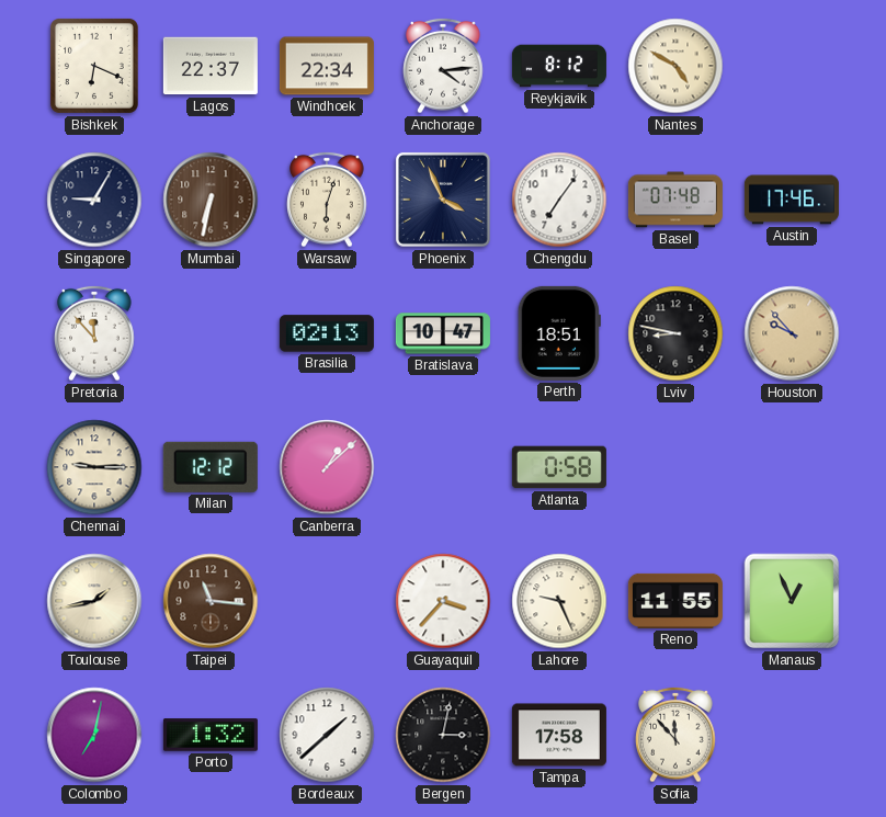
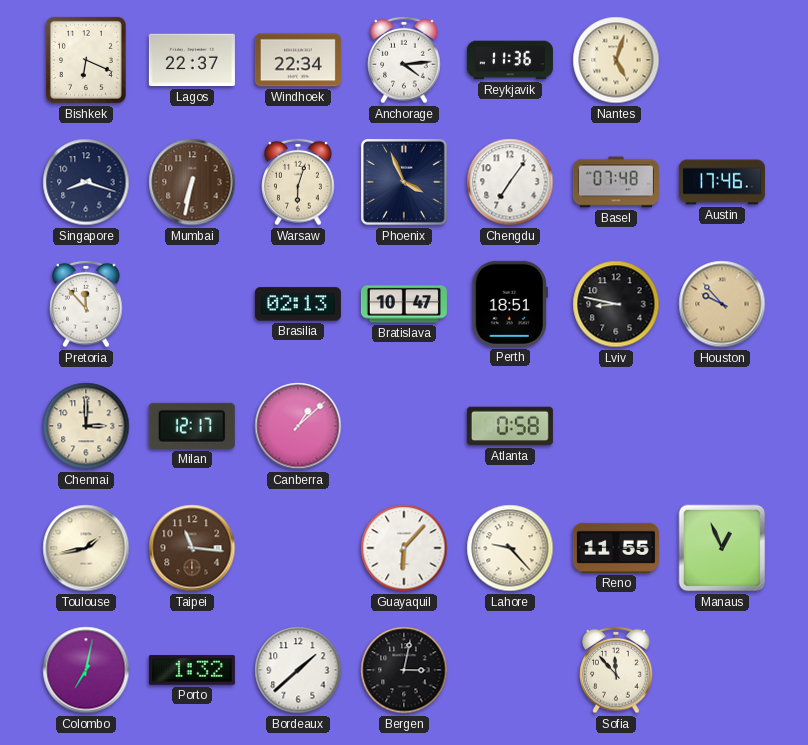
Reykjavik: 8:12 -> 11:36 (510, 60)
Nantes: 4:50 -> 5:03 (616, 60)
Singapore: 9:05 -> 8:18 (86, 182)
Chennai: 9:15 -> 3:00 (86, 426)
Milan: 12:12 -> 12:17 (192, 426)
Guayaquil: 3:37 -> 6:07 (404, 548)
Lahore: 9:26 -> 9:23 (510, 548)
Tampa: 17:58 -> none (559, 735)
